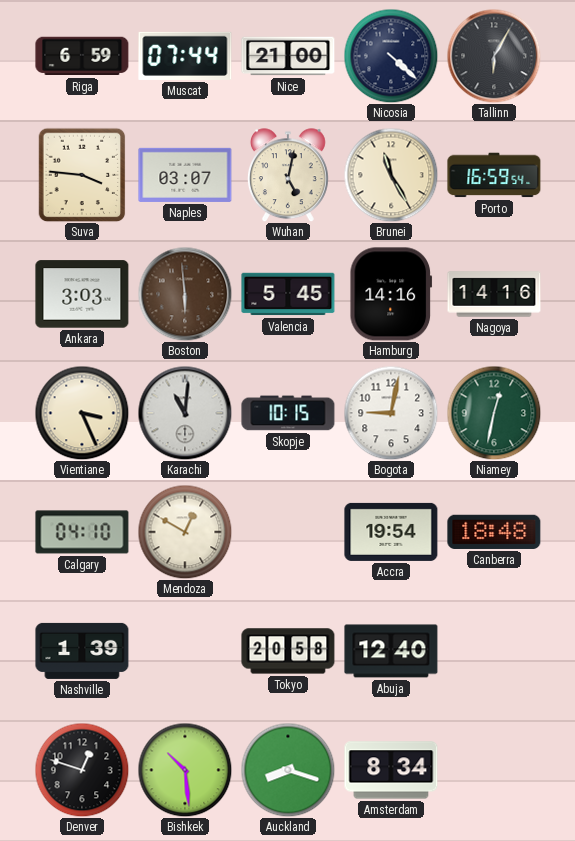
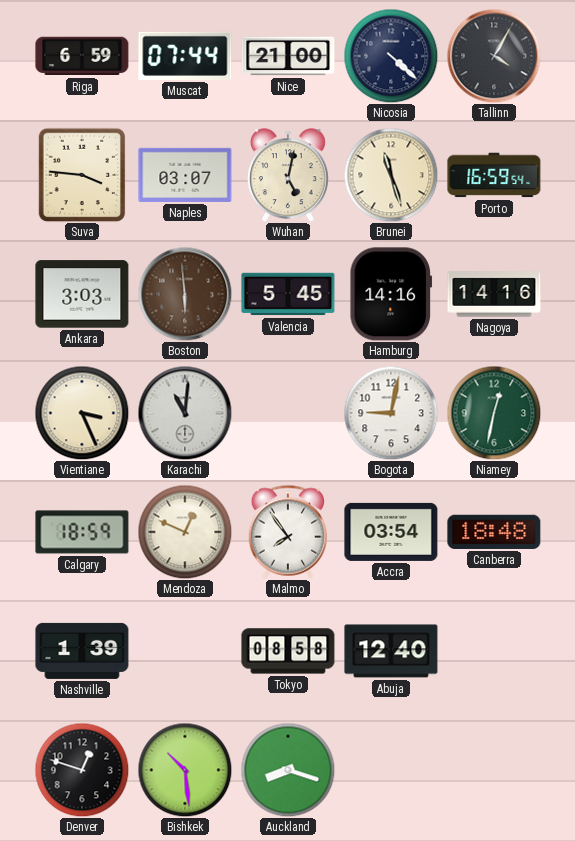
Tallinn: 6:05 -> 4:05 (494, 56)
Brunei: 11:25 -> 11:27 (391, 175)
Skopje: 10:15 -> none (288, 413)
Calgary: 04:10 -> 18:59 (82, 532)
Mendoza: 12:50 -> 12:49 (185, 532)
Malmo: none -> 7:54 (288, 532)
Accra: 19:54 -> 03:54 (391, 532)
Tokyo: 20:58 -> 08:58 (288, 651)
Amsterdam: 8:34 -> none (391, 770)
